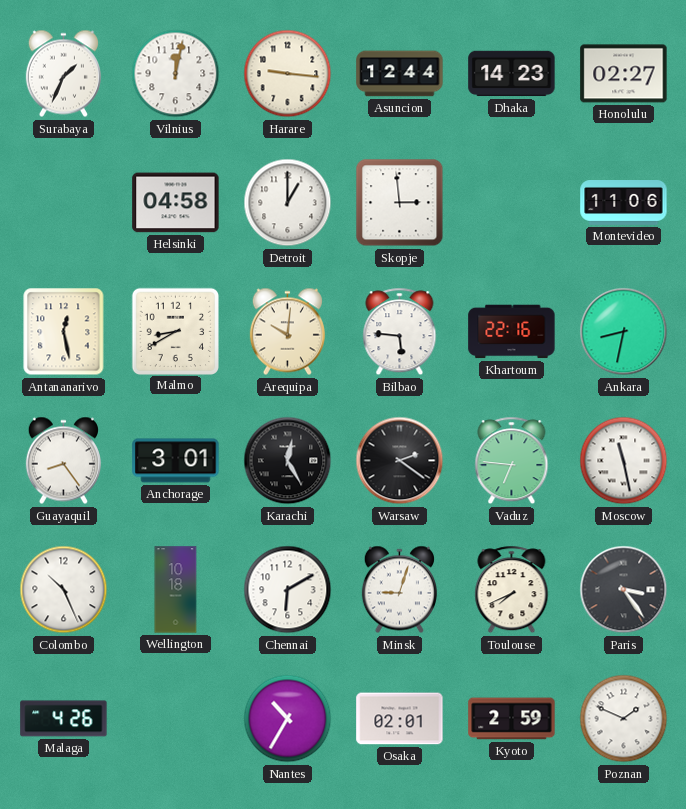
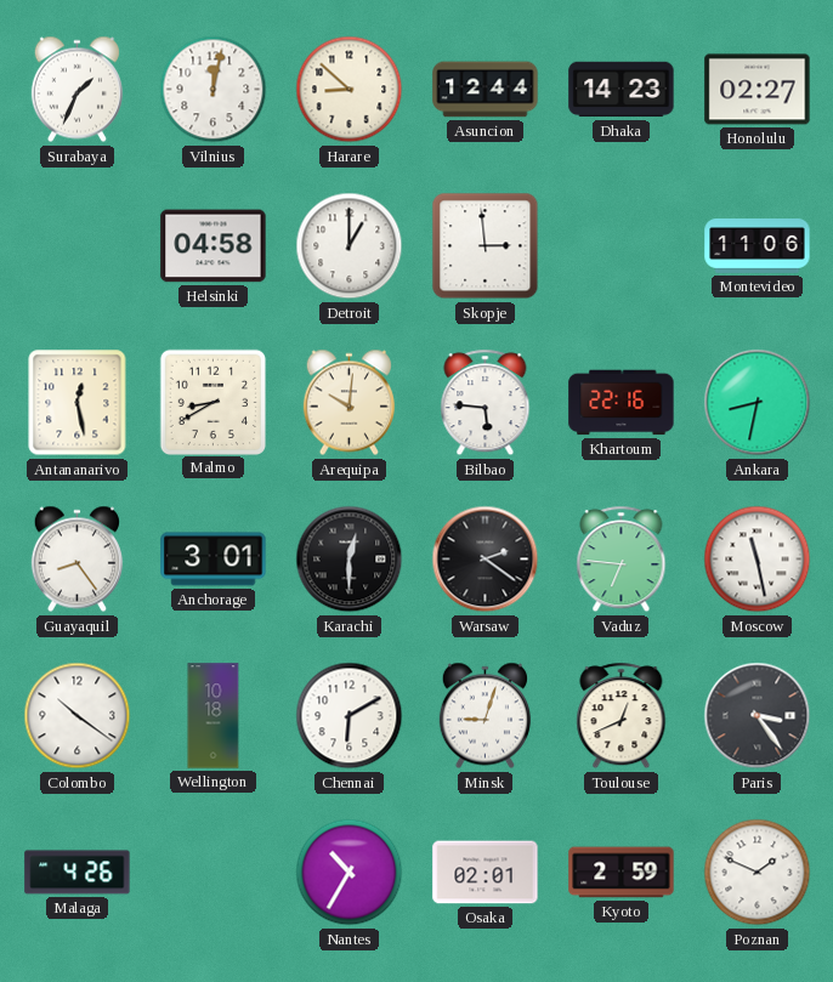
Harare: 9:16 -> 8:52 (350, 90)
Karachi: 12:25 -> 12:30 (350, 560)
Colombo: 10:26 -> 10:21 (78, 716)
Toulouse: 7:41 -> 12:41 (622, 716)
